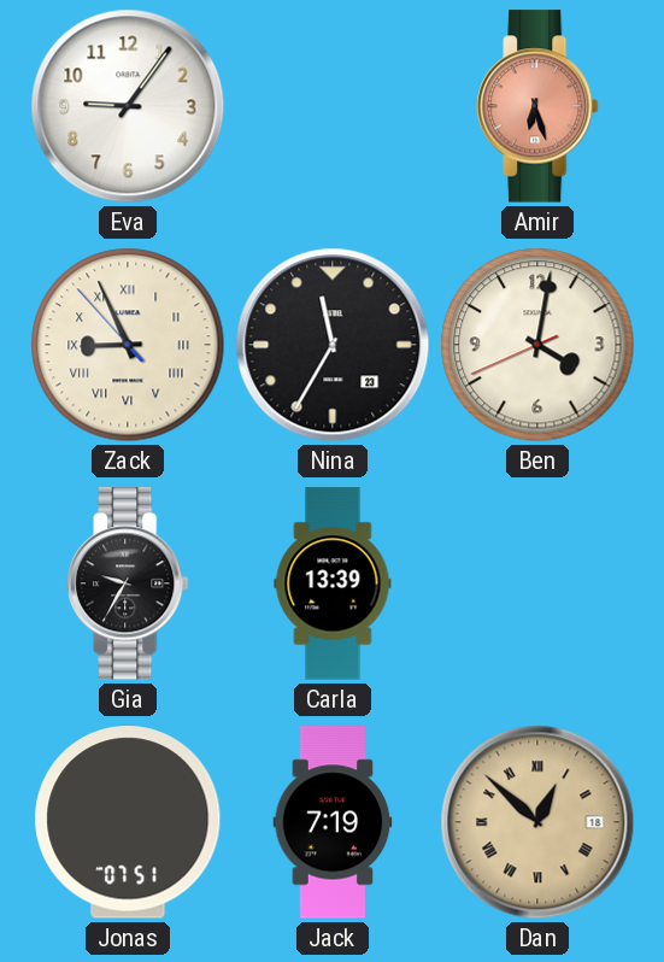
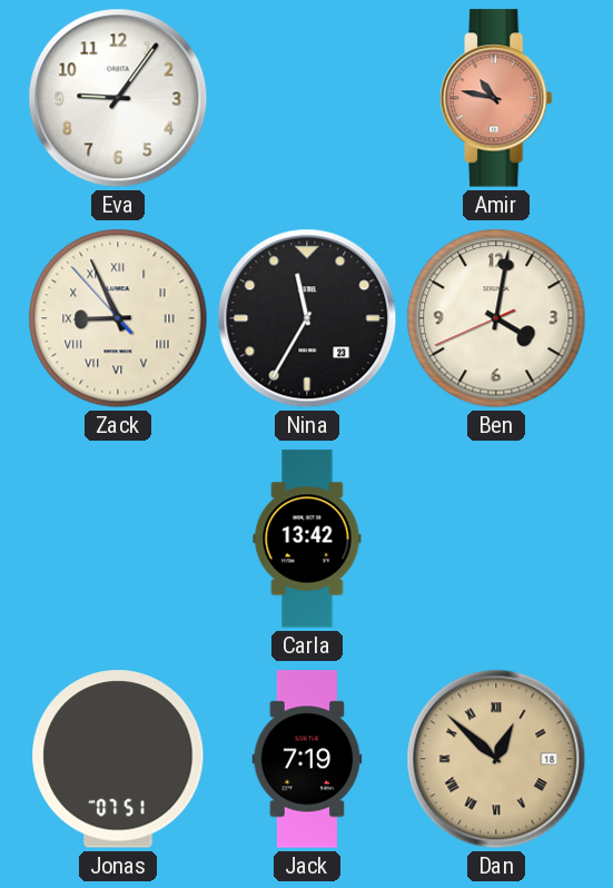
Amir: 6:27 -> 10:47 (497, 98)
Gia: 9:35 -> none (129, 583)
Carla: 13:39 -> 13:42 (307, 539)
